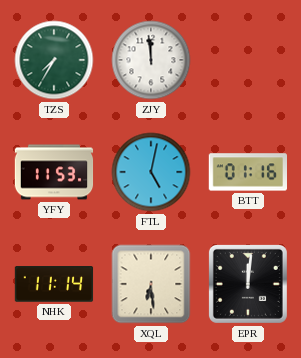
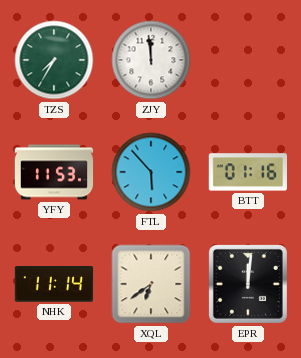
FTL: 5:02 -> 5:53 (151, 172)
XQL: 6:29 -> 6:39 (151, 284)
